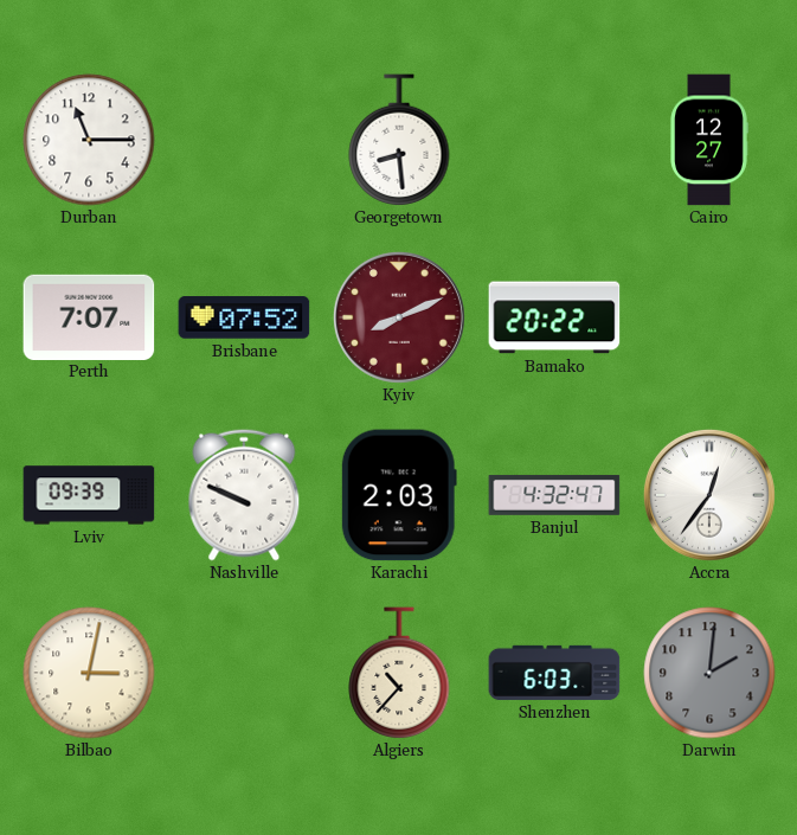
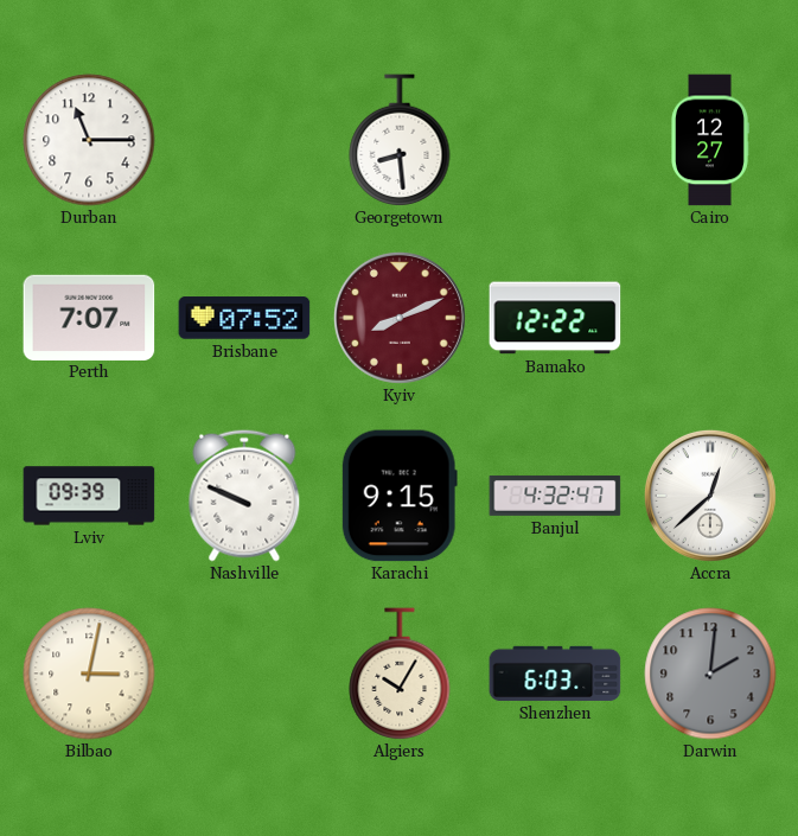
Bamako: 20:22 -> 12:22 (555, 318)
Karachi: 2:03 -> 9:15 (400, 496)
Accra: 12:36 -> 12:38 (710, 496)
Algiers: 10:37 -> 10:05 (400, 674)
